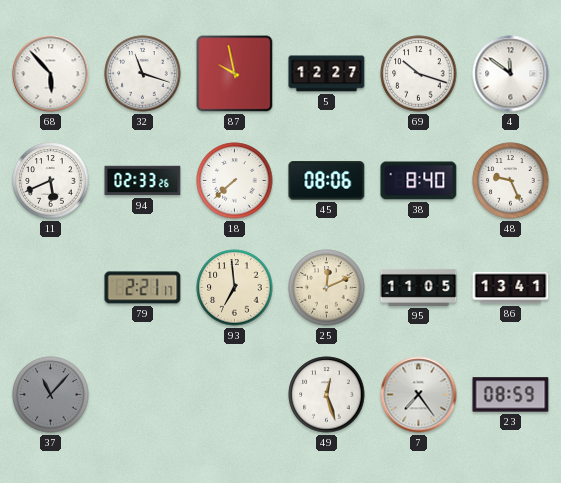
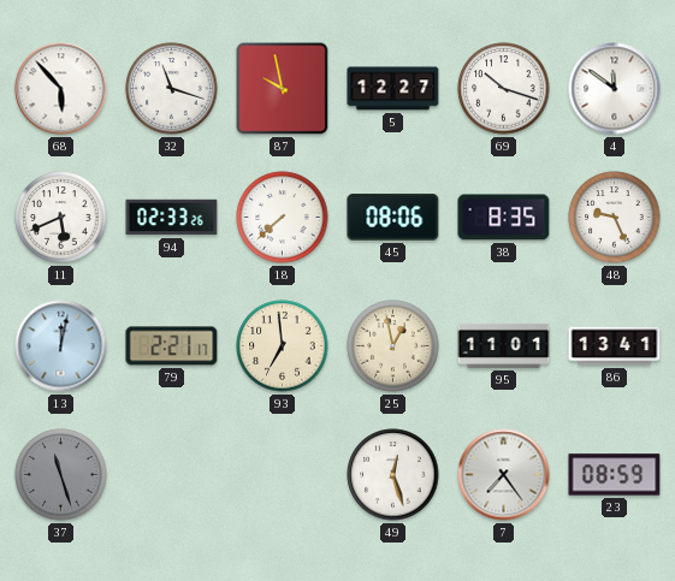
38: 8:40 -> 8:35 (504, 218)
13: none -> 12:02 (61, 346)
25: 12:11 -> 12:58 (393, 346)
95: 11:05 -> 11:01 (504, 345)
37: 11:07 -> 11:27 (61, 475)
